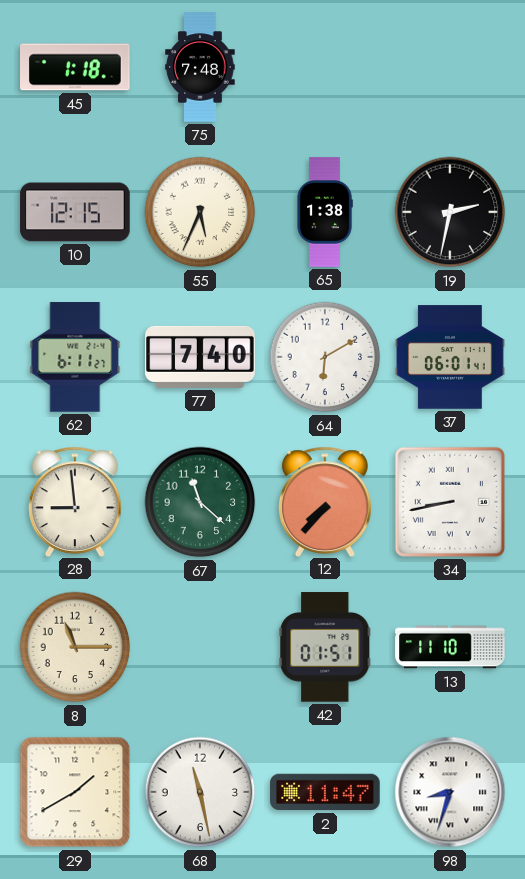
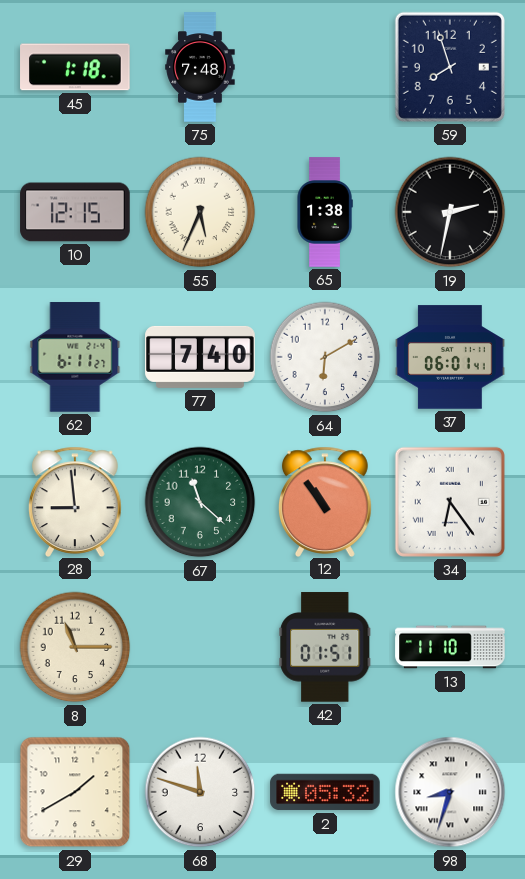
59: none -> 7:57 (450, 67)
12: 7:37 -> 10:54 (325, 501)
34: 8:43 -> 6:24 (450, 502)
68: 11:28 -> 11:48 (200, 792)
2: 11:47 -> 05:32 (325, 792)
